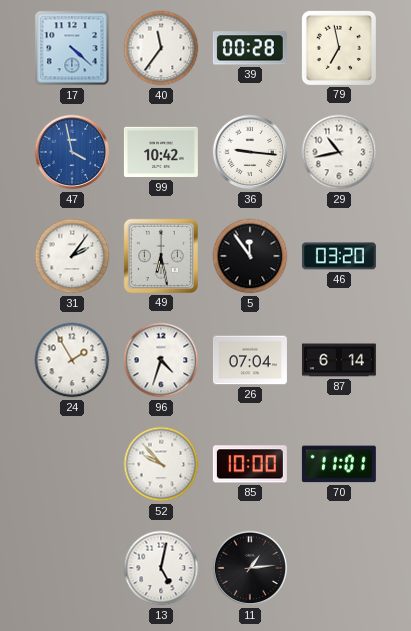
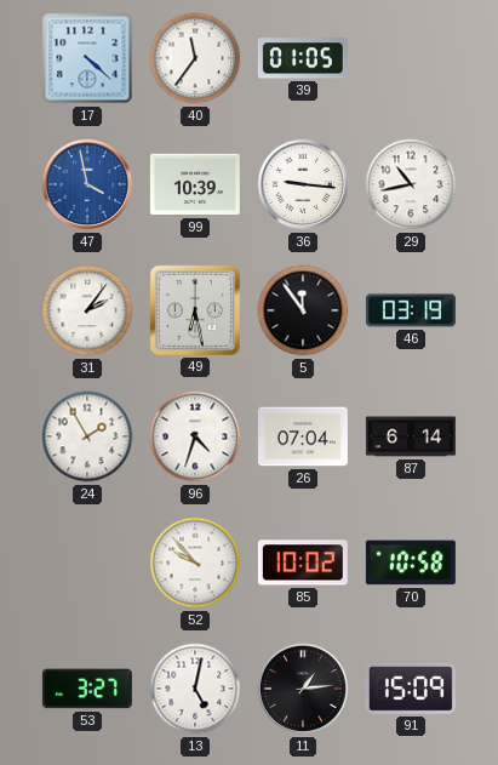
39: 00:28 -> 01:05 (303, 58)
79: 6:58 -> none (339, 48)
99: 10:42 -> 10:39 (195, 184)
46: 03:20 -> 03:19 (411, 310)
85: 10:00 -> 10:02 (303, 563)
70: 11:01 -> 10:58 (411, 563)
53: none -> 3:27 (87, 689)
91: none -> 15:09 (411, 689)
